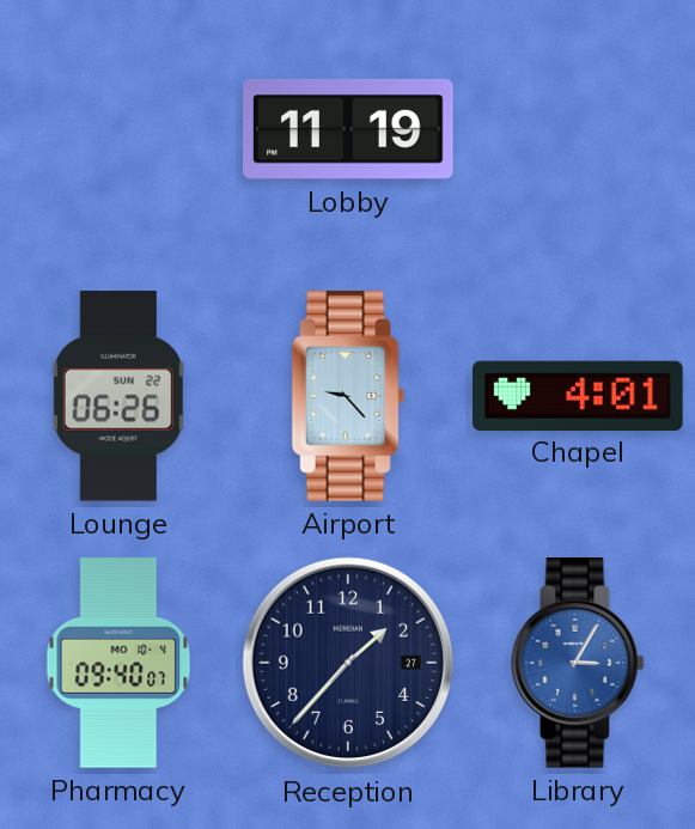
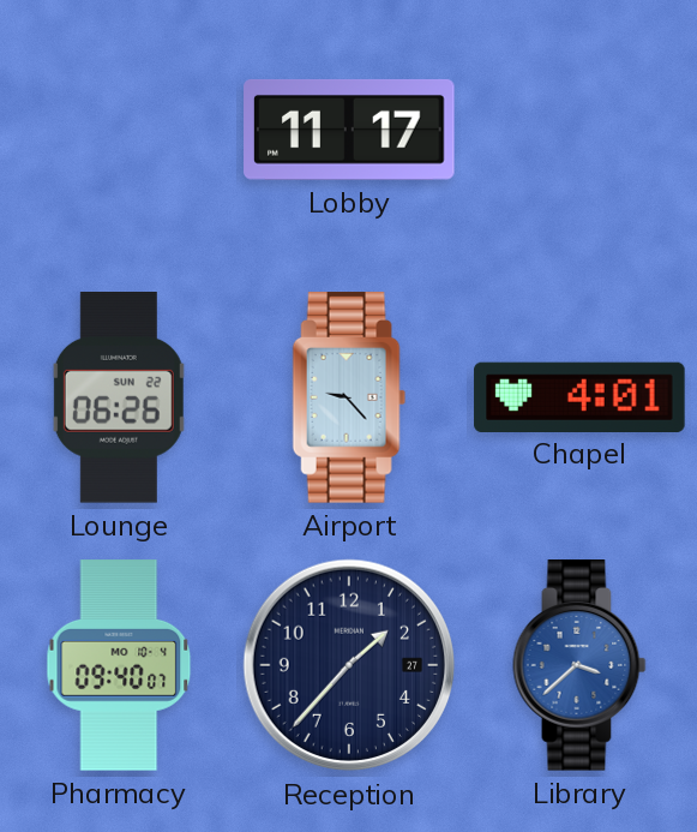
Lobby: 11:19 -> 11:17 (349, 130)
Library: 3:05 -> 3:38 (579, 665)
